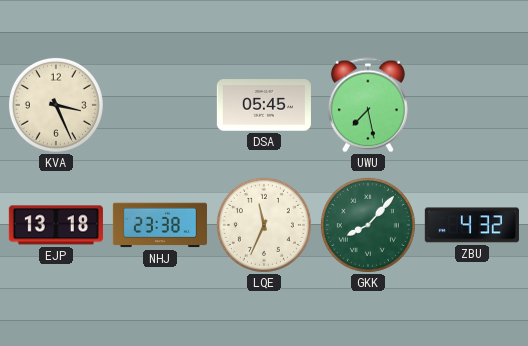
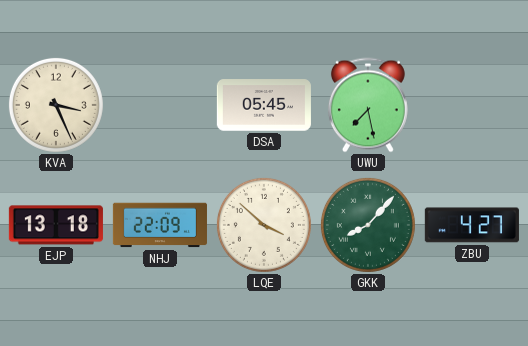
NHJ: 23:38 -> 22:09 (160, 225)
LQE: 11:34 -> 3:52 (264, 225)
ZBU: 4:32 -> 4:27 (472, 225)
